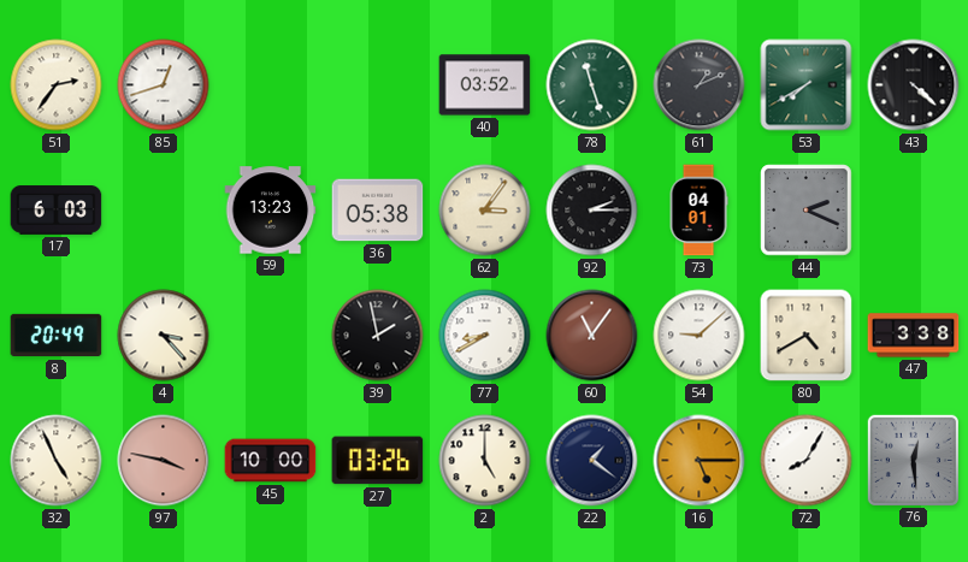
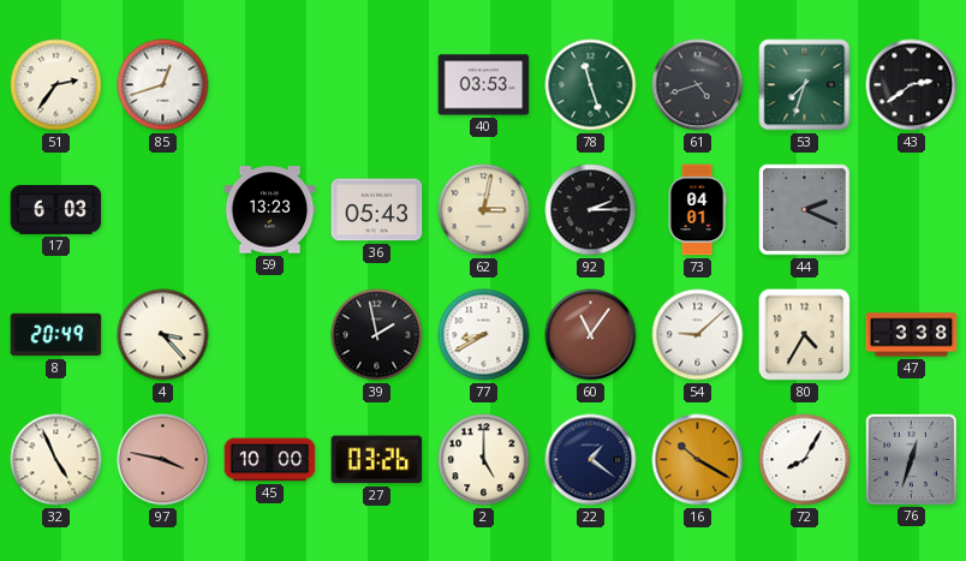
40: 03:52 -> 03:53 (484, 85)
61: 1:11 -> 4:42 (698, 85)
53: 7:40 -> 7:33 (805, 85)
43: 4:22 -> 2:39 (912, 85)
36: 05:38 -> 05:43 (377, 210)
62: 3:06 -> 3:02 (484, 210)
80: 4:40 -> 4:35 (805, 335)
16: 5:15 -> 10:20 (698, 460)
76: 12:29 -> 12:33 (911, 459)
